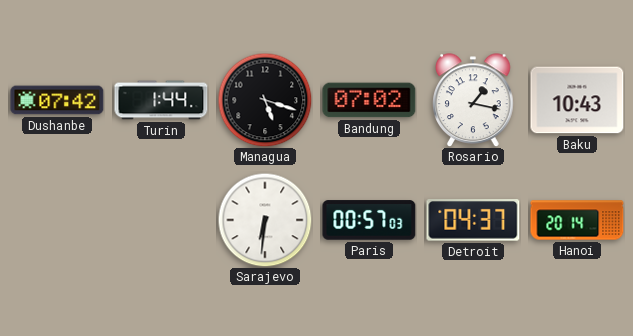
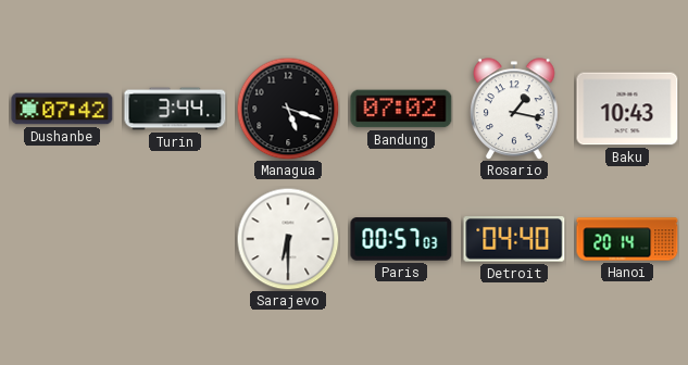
Turin: 1:44 -> 3:44 (175, 109)
Sarajevo: 6:31 -> 6:30 (288, 239)
Detroit: 04:37 -> 04:40 (514, 239)
